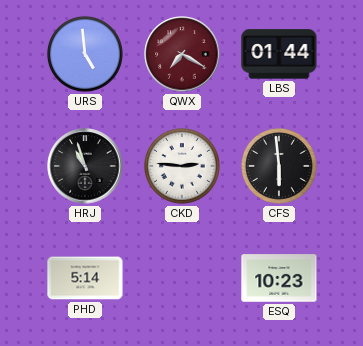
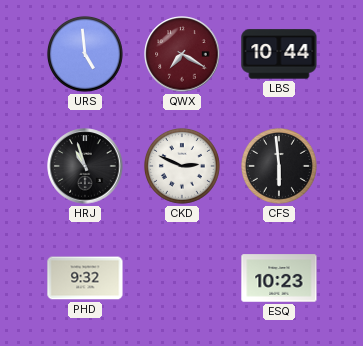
LBS: 01:44 -> 10:44 (279, 54)
CKD: 2:46 -> 2:49 (182, 166)
PHD: 5:14 -> 9:32 (85, 278)
